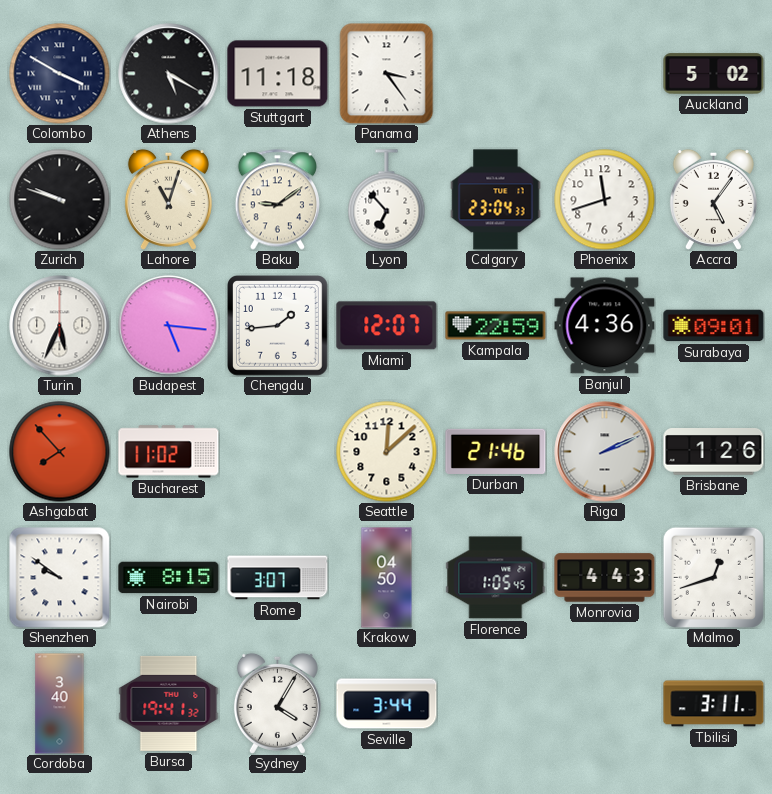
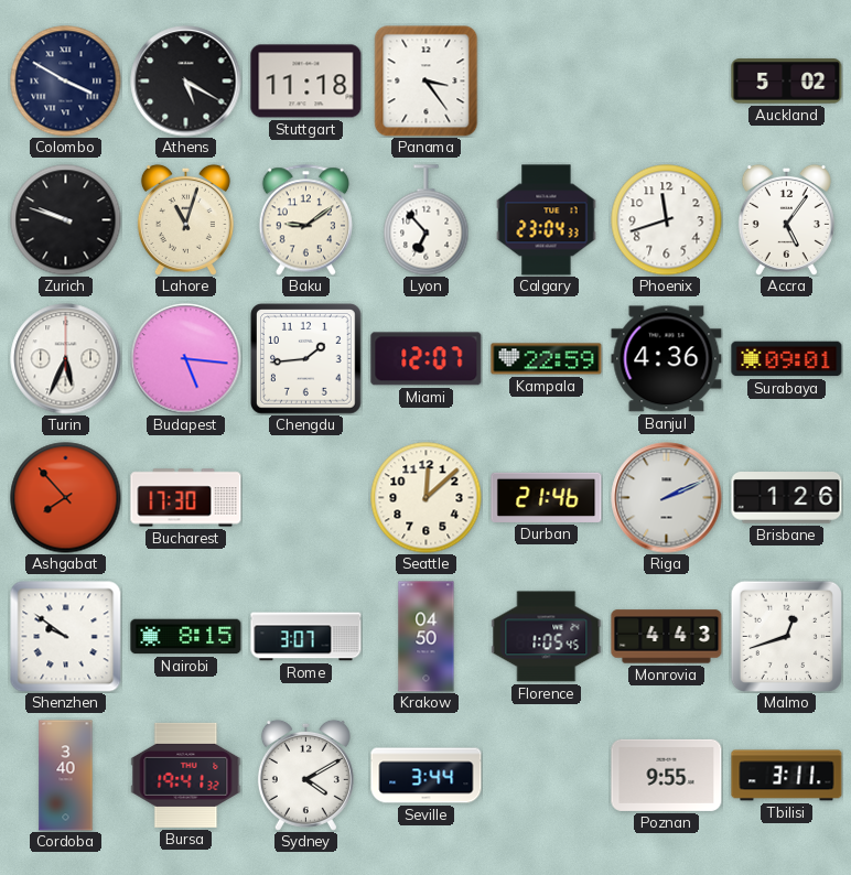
Bucharest: 11:02 -> 17:30 (186, 498)
Sydney: 4:05 -> 4:10 (305, 775)
Poznan: none -> 9:55 (667, 775)
